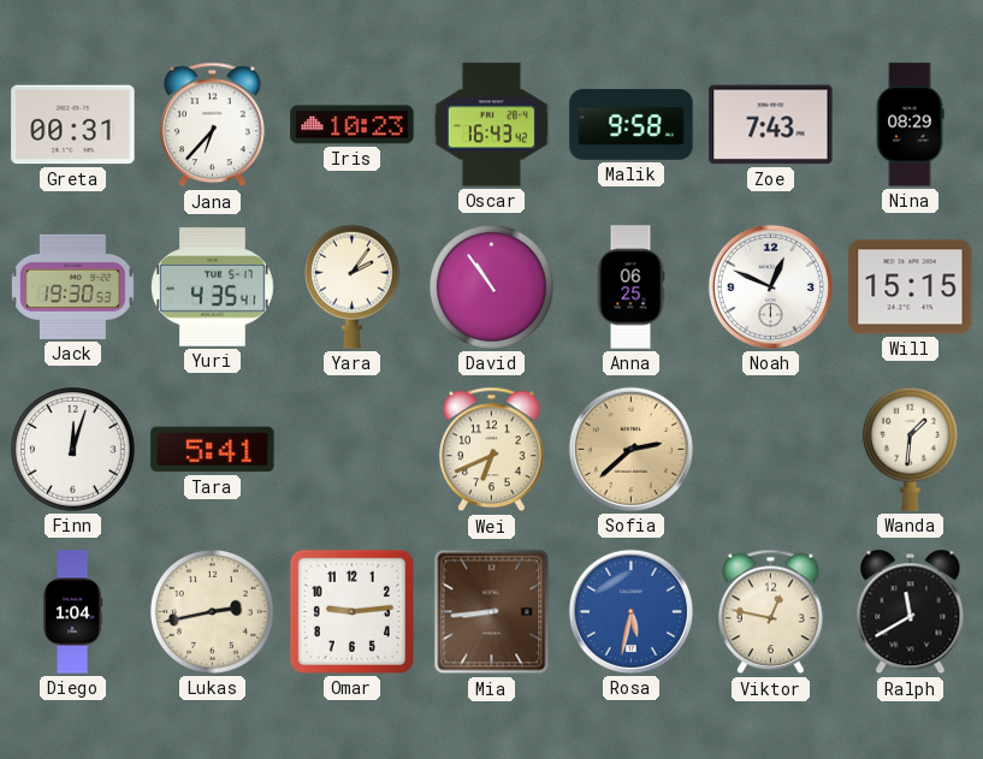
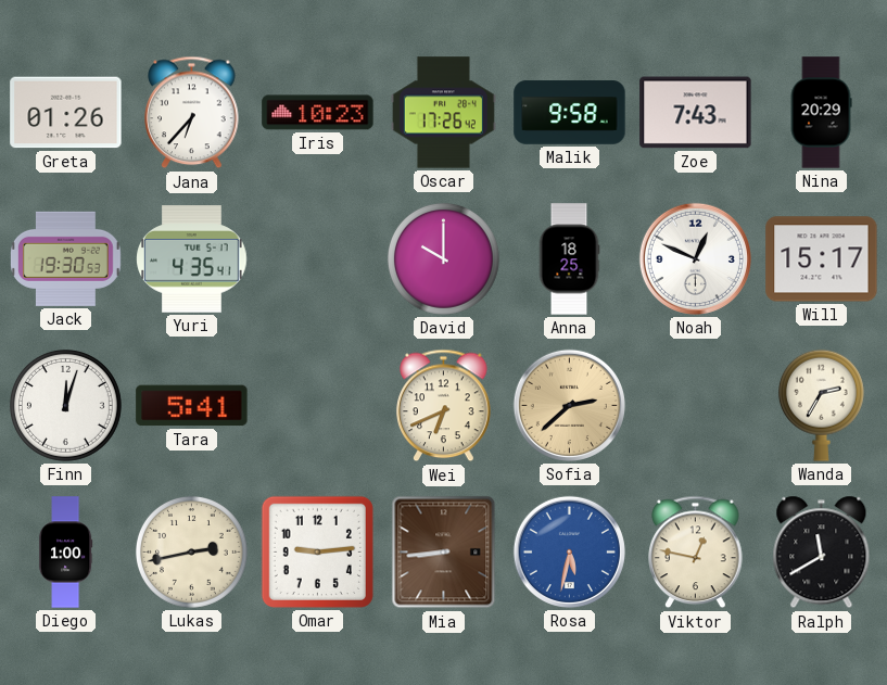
Greta: 00:31 -> 01:26 (66, 113)
Oscar: 16:43 -> 17:26 (443, 113)
Nina: 08:29 -> 20:29 (821, 113)
Yara: 2:06 -> none (351, 286)
David: 10:54 -> 10:00 (443, 258)
Anna: 06:25 -> 18:25 (569, 259)
Will: 15:15 -> 15:17 (822, 259)
Wanda: 1:31 -> 2:35 (821, 405)
Diego: 1:04 -> 1:00 (65, 553)
